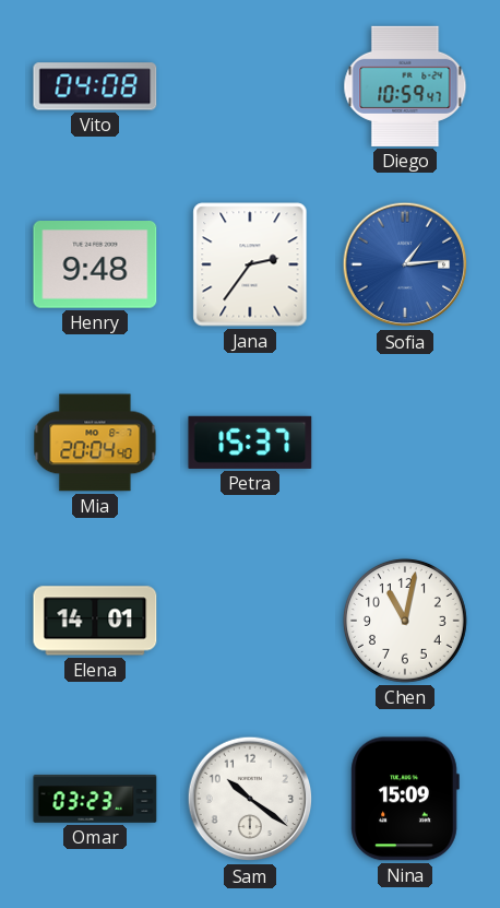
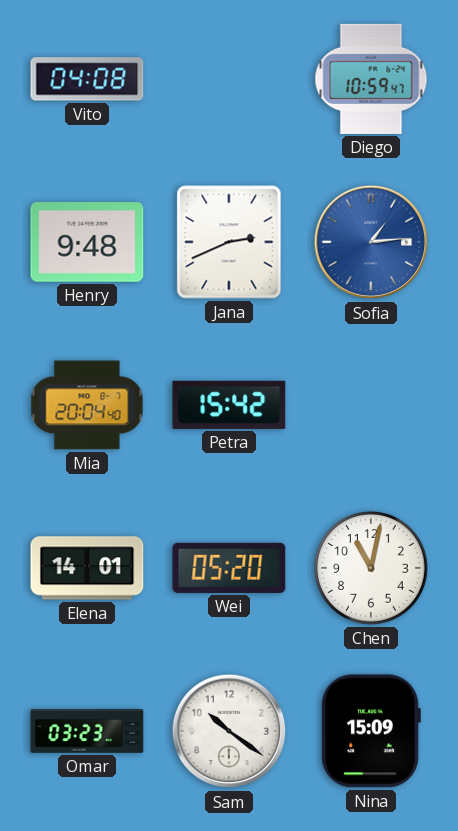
Jana: 2:36 -> 2:41 (229, 242)
Petra: 15:37 -> 15:42 (229, 405)
Wei: none -> 05:20 (229, 568)
